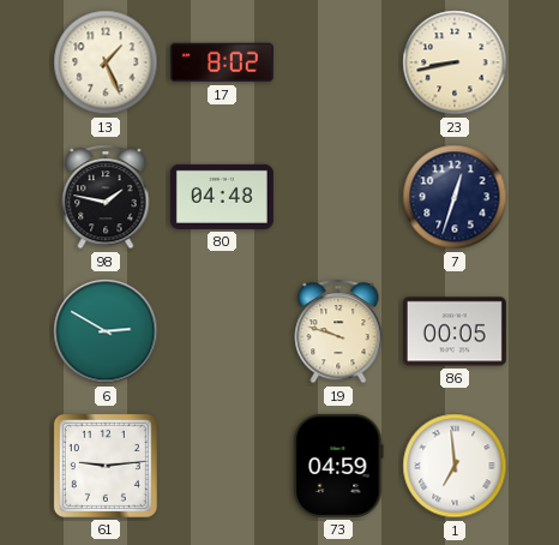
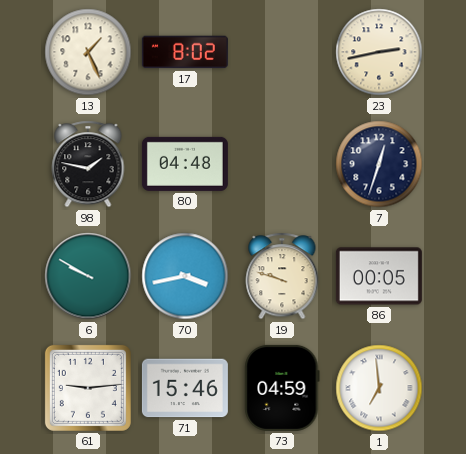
23: 8:43 -> 2:43 (379, 52)
6: 2:50 -> 9:50 (88, 276)
70: none -> 3:43 (185, 276)
71: none -> 15:46 (185, 388)
